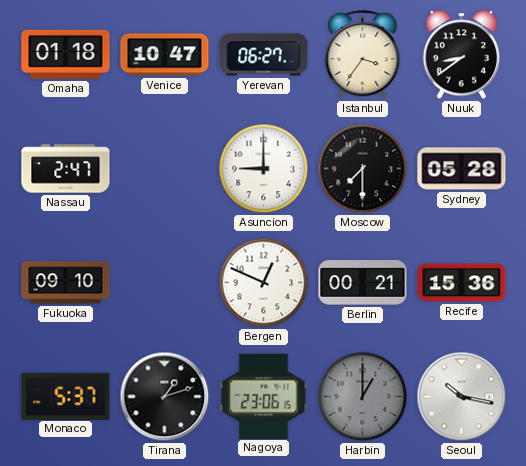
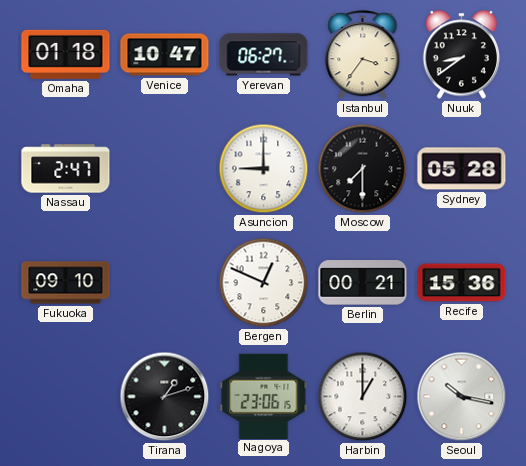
Monaco: 5:37 -> none (66, 396)
Harbin dial: grey -> white (363, 397)
